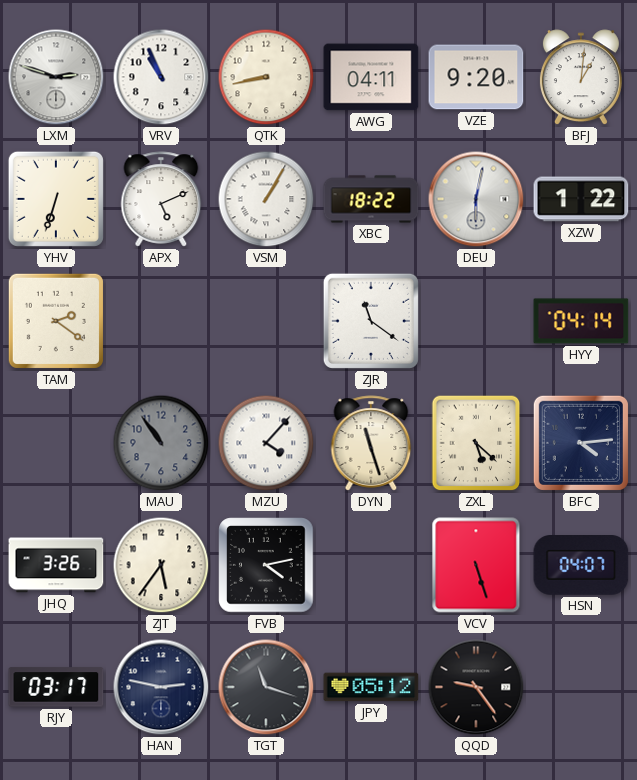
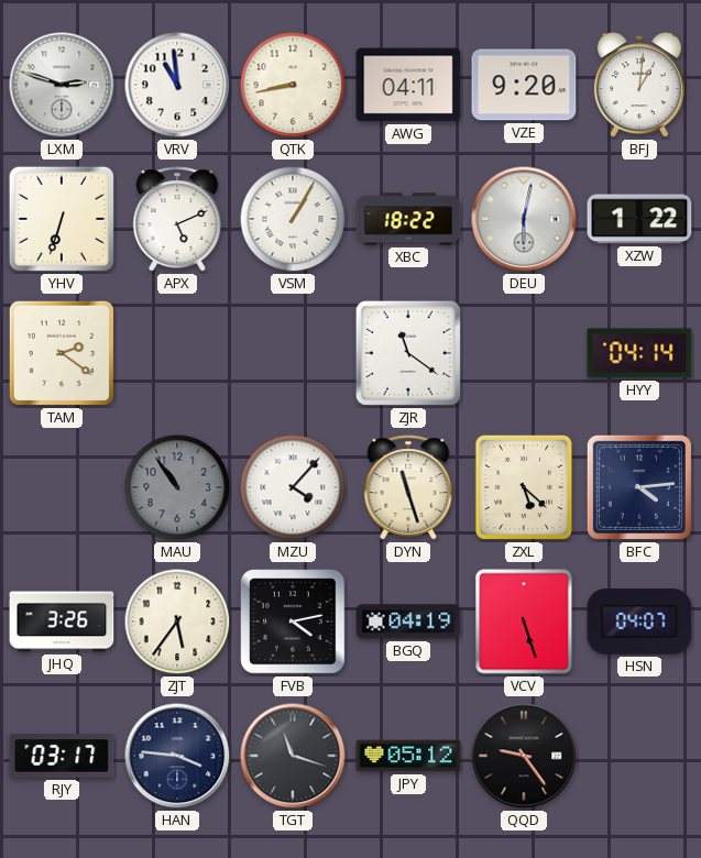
VRV: 10:56 -> 10:59 (177, 85)
BGQ: none -> 04:19 (408, 621)
HAN: 2:47 -> 3:46 (177, 756)
